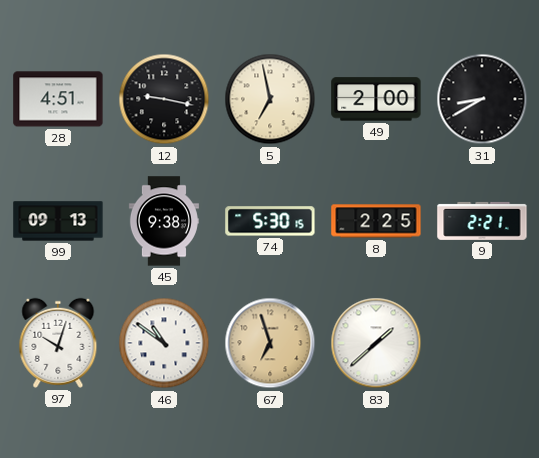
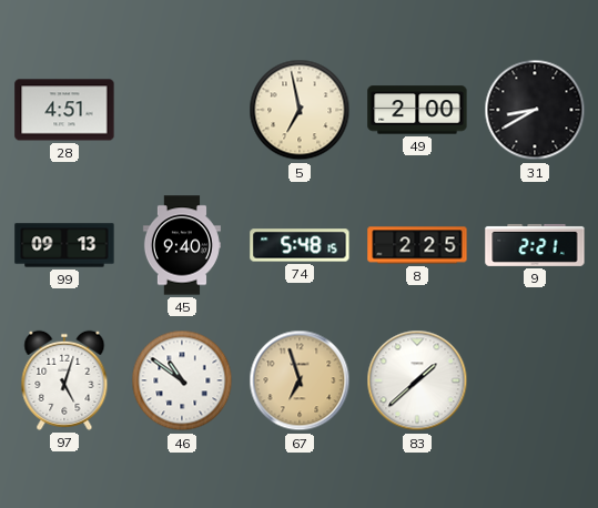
12: 9:17 -> none (164, 99)
45: 9:38 -> 9:40 (182, 245)
74: 5:30 -> 5:48 (300, 245)
97: 10:03 -> 5:03 (64, 380)
